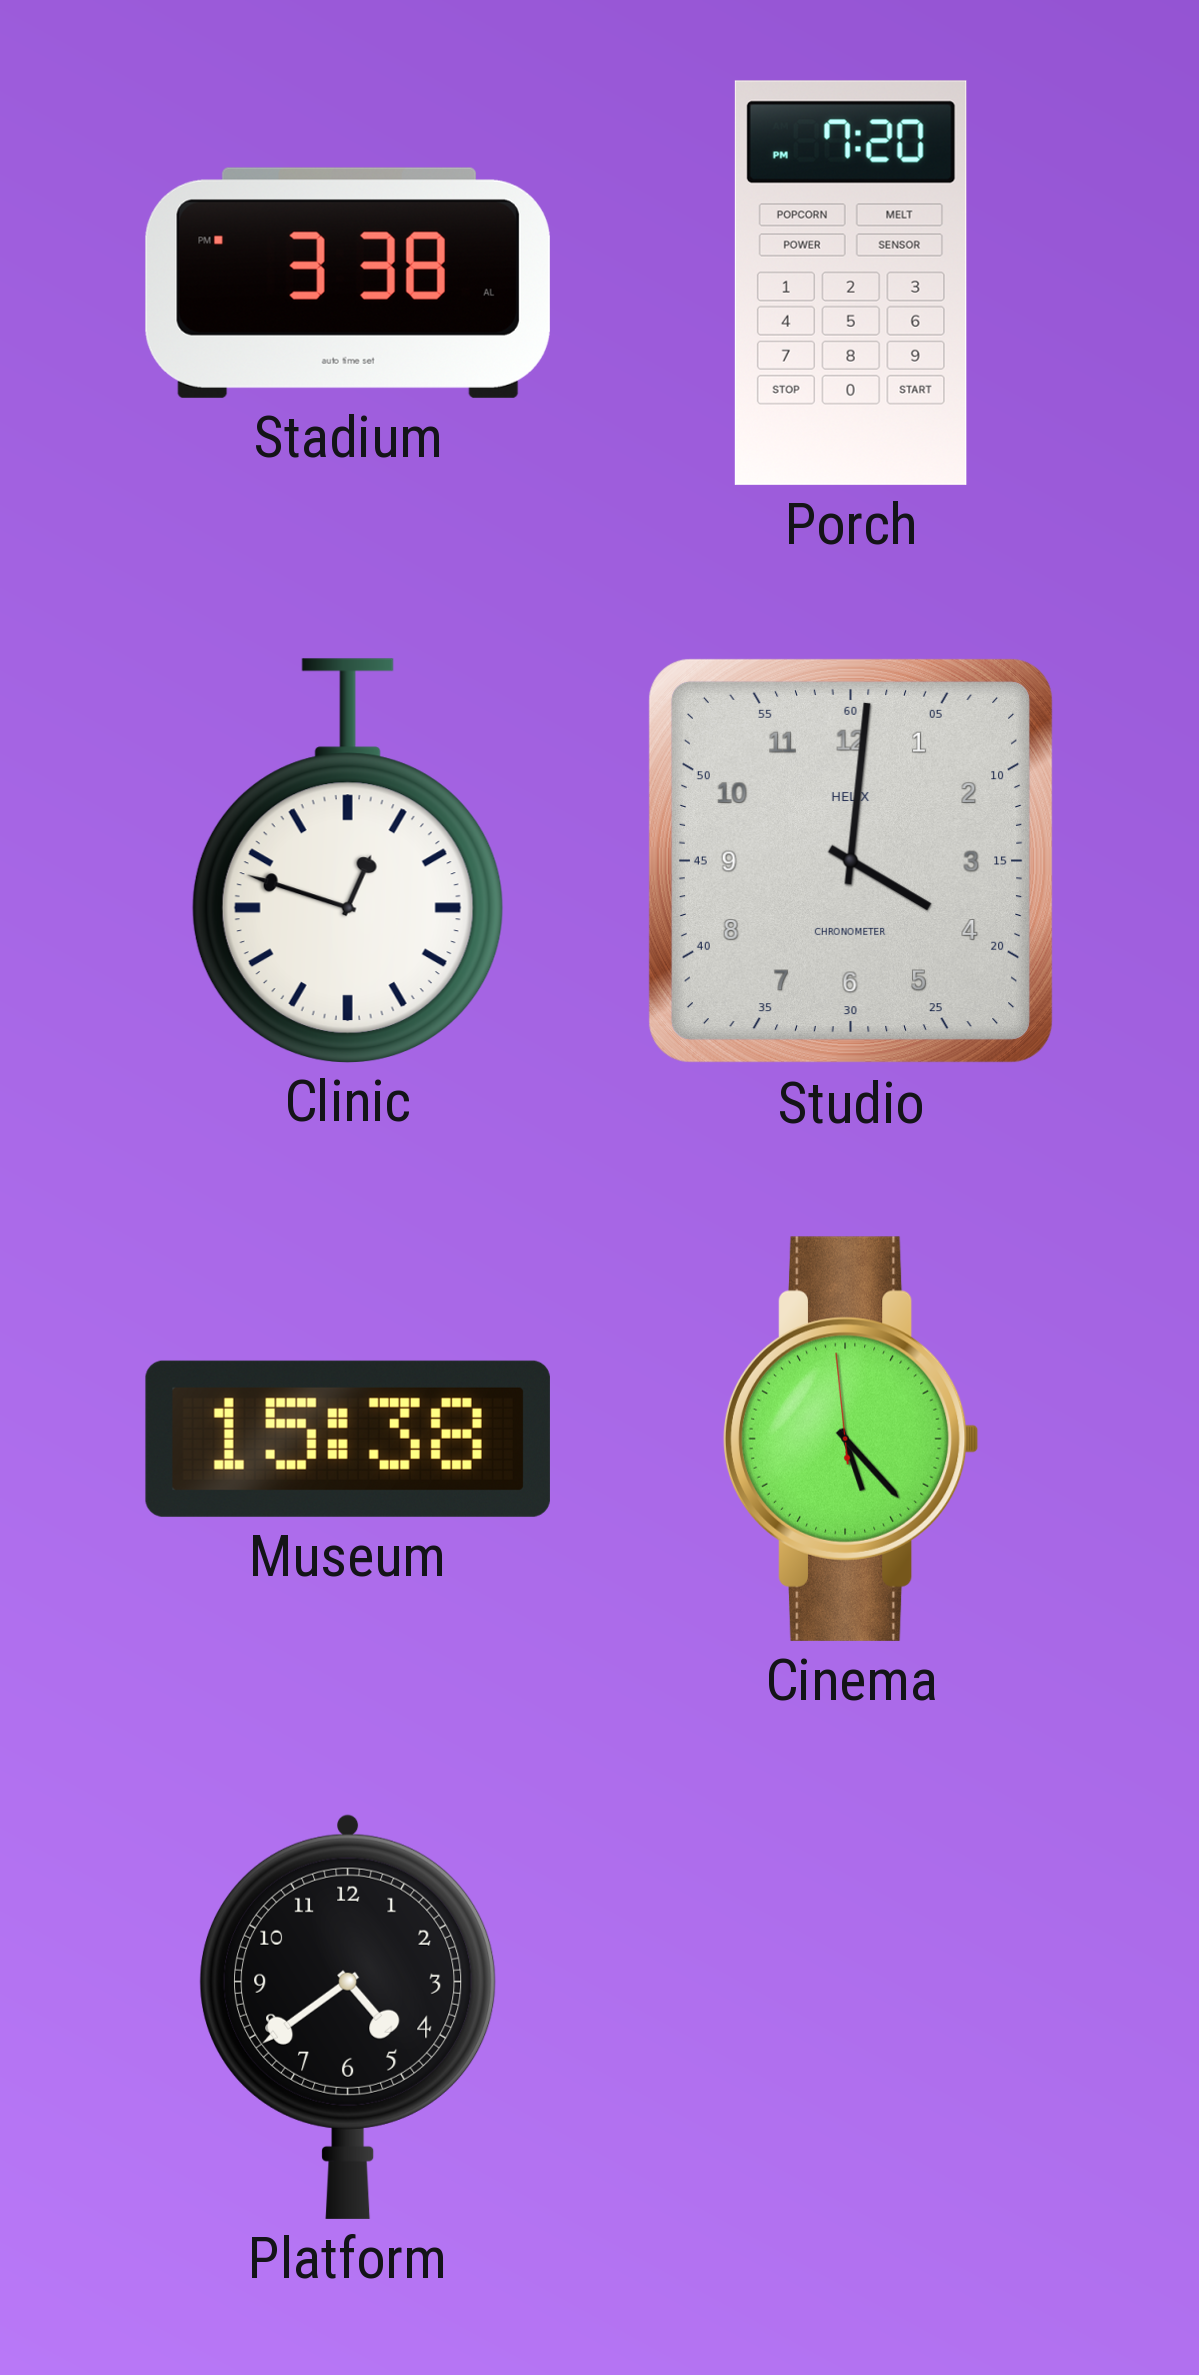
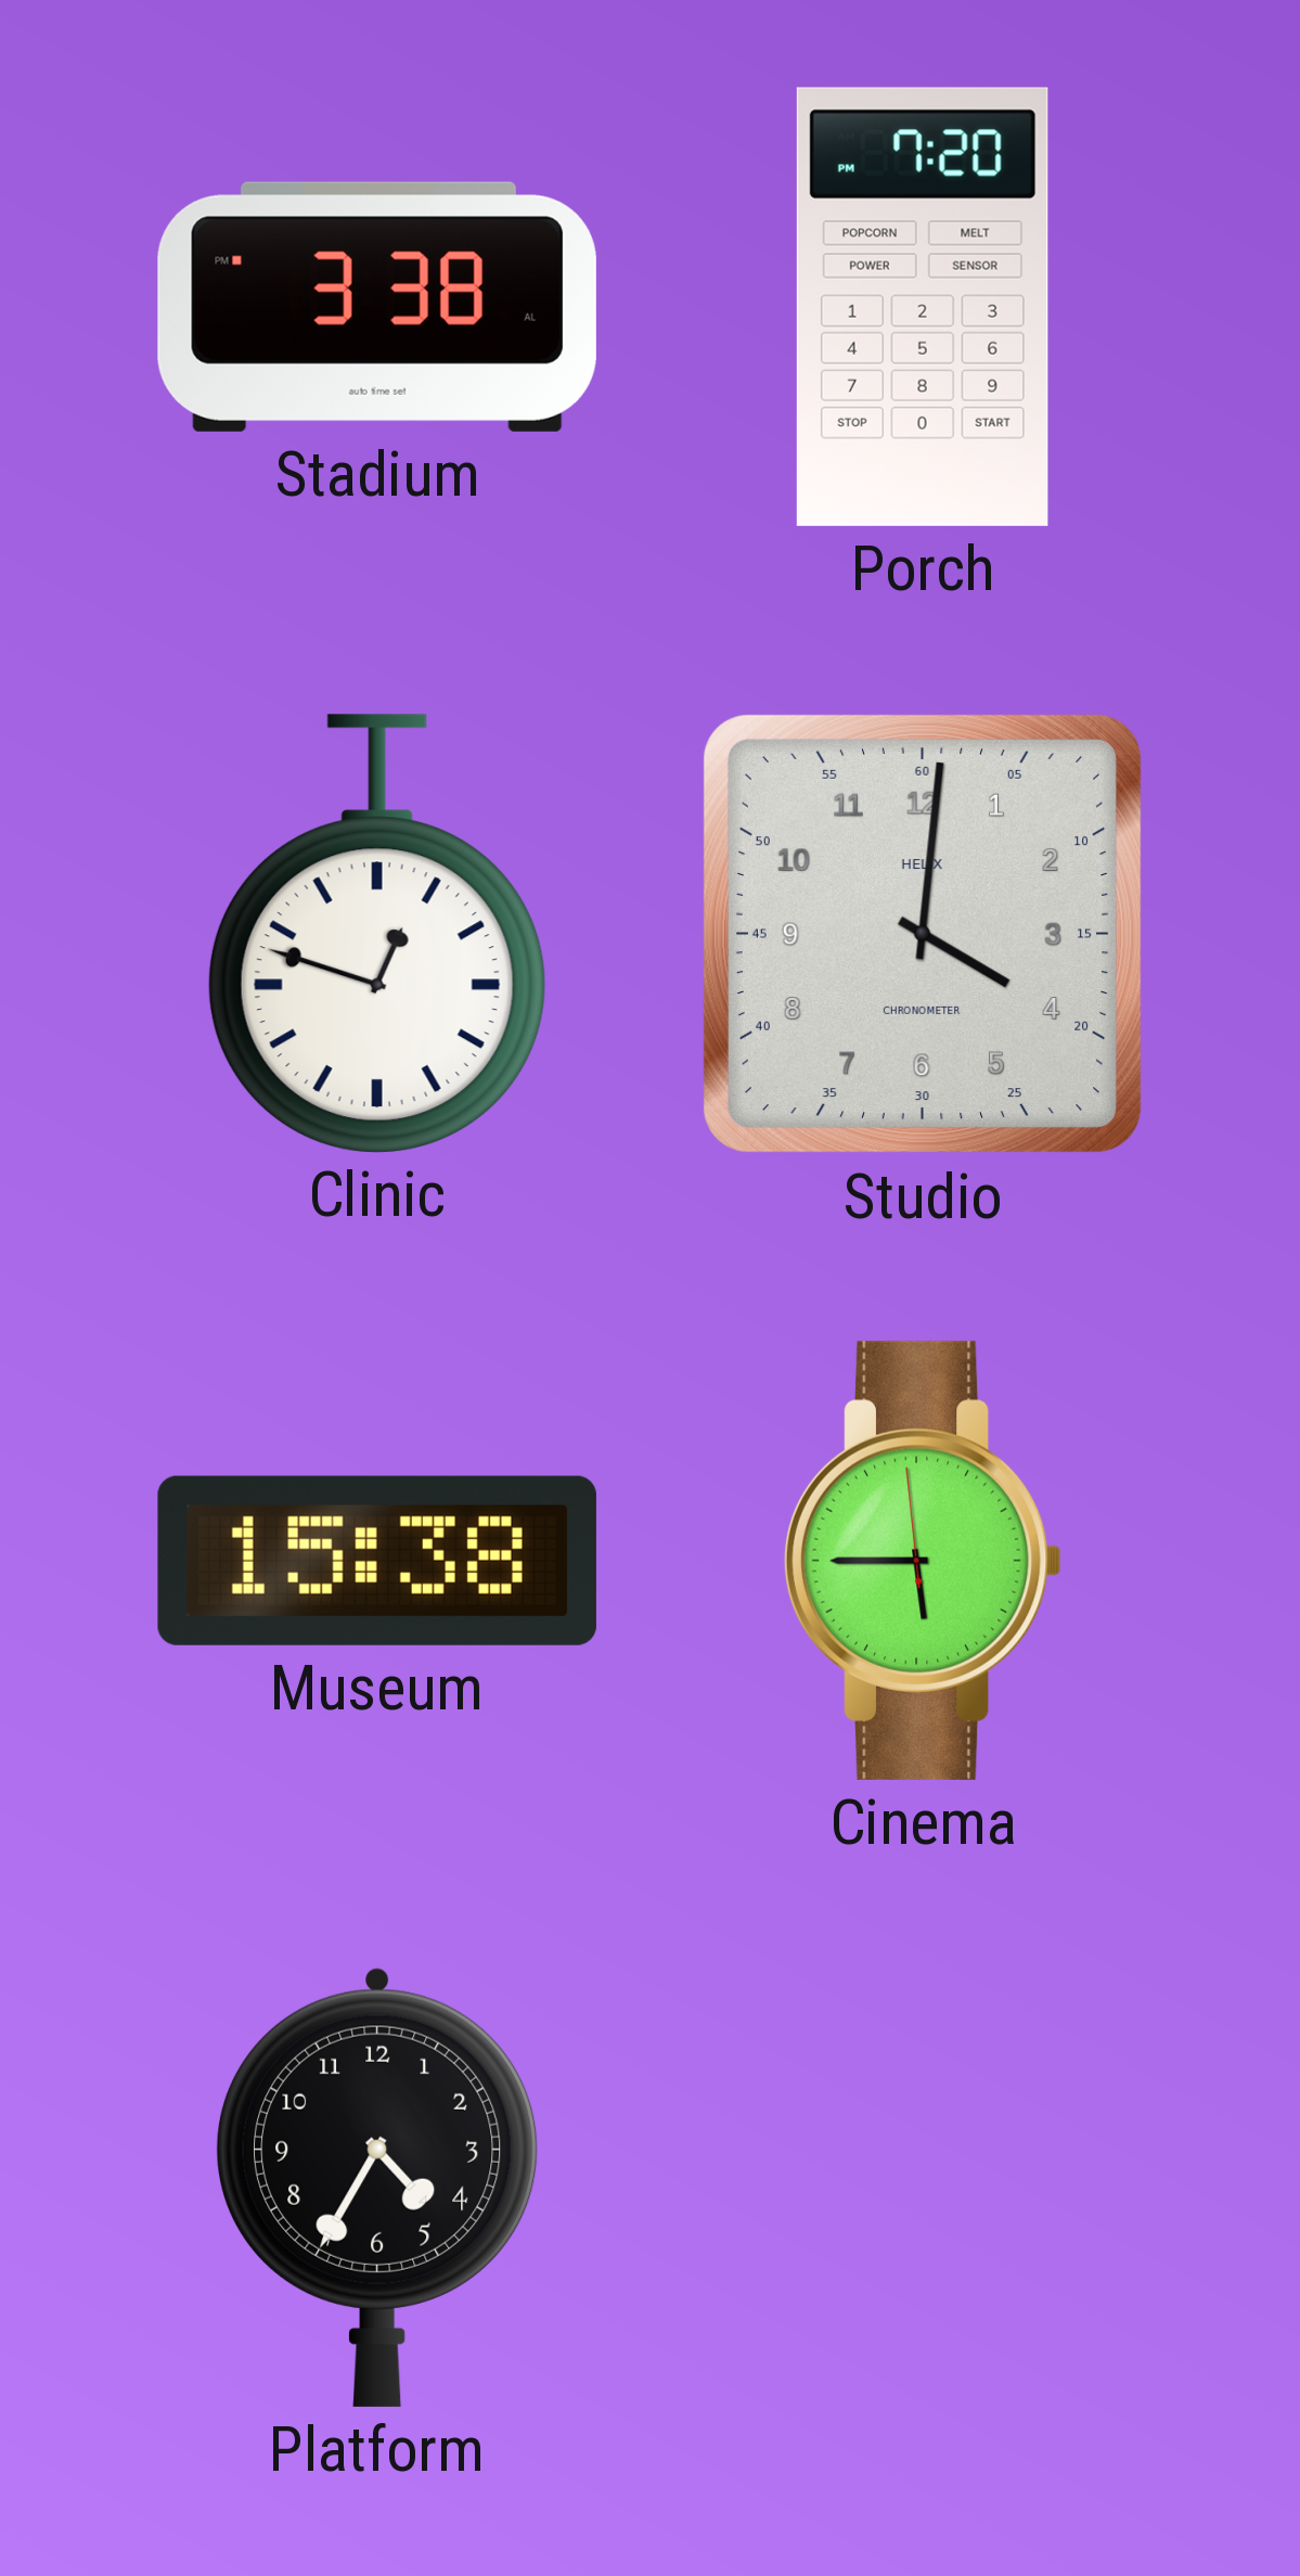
Cinema: 5:22 -> 5:44 (923, 1561)
Platform: 4:39 -> 4:35 (378, 2187)
